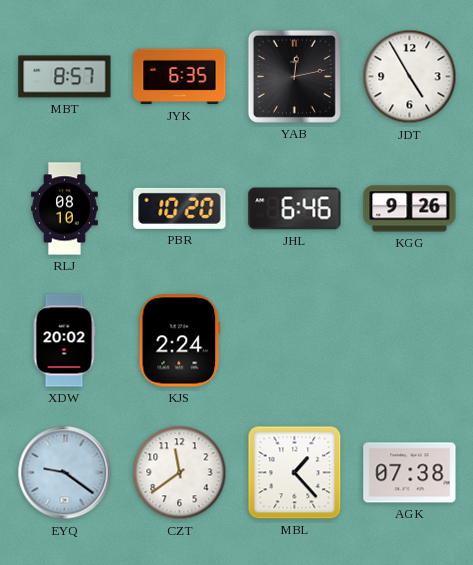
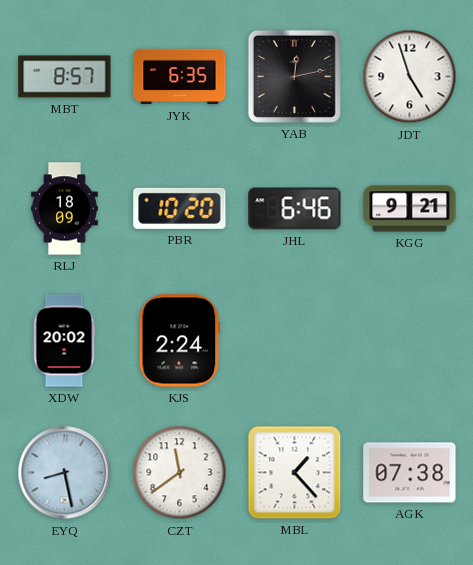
JDT: 4:55 -> 4:57 (410, 77)
RLJ: 08:10 -> 18:09 (65, 209)
KGG: 9:26 -> 9:21 (410, 209)
EYQ: 9:21 -> 8:28 (65, 473)
